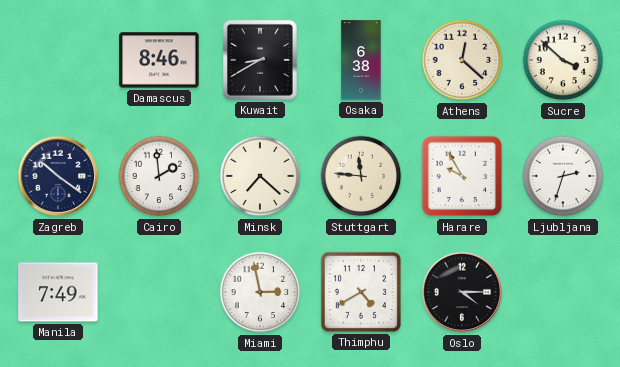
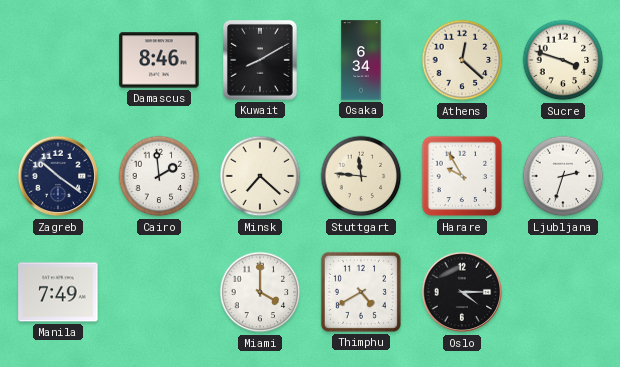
Kuwait: 8:40 -> 8:10 (260, 60)
Osaka: 6:38 -> 6:34 (361, 60)
Sucre: 3:52 -> 3:48 (563, 60)
Miami: 2:58 -> 4:00 (260, 292)
